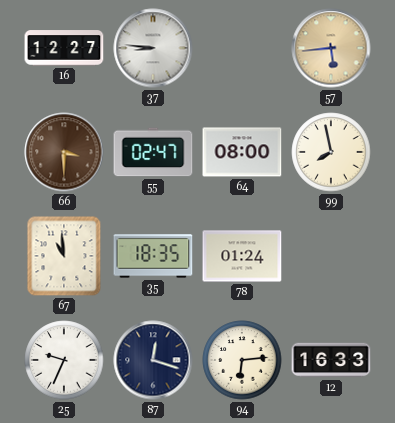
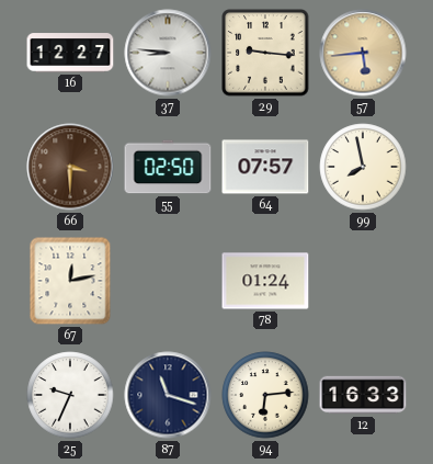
29: none -> 9:16 (265, 53)
55: 02:47 -> 02:50 (168, 167)
64: 08:00 -> 07:57 (265, 167)
67: 10:59 -> 12:13 (70, 281)
35: 18:35 -> none (153, 256)
87: 12:18 -> 11:18 (168, 395)
